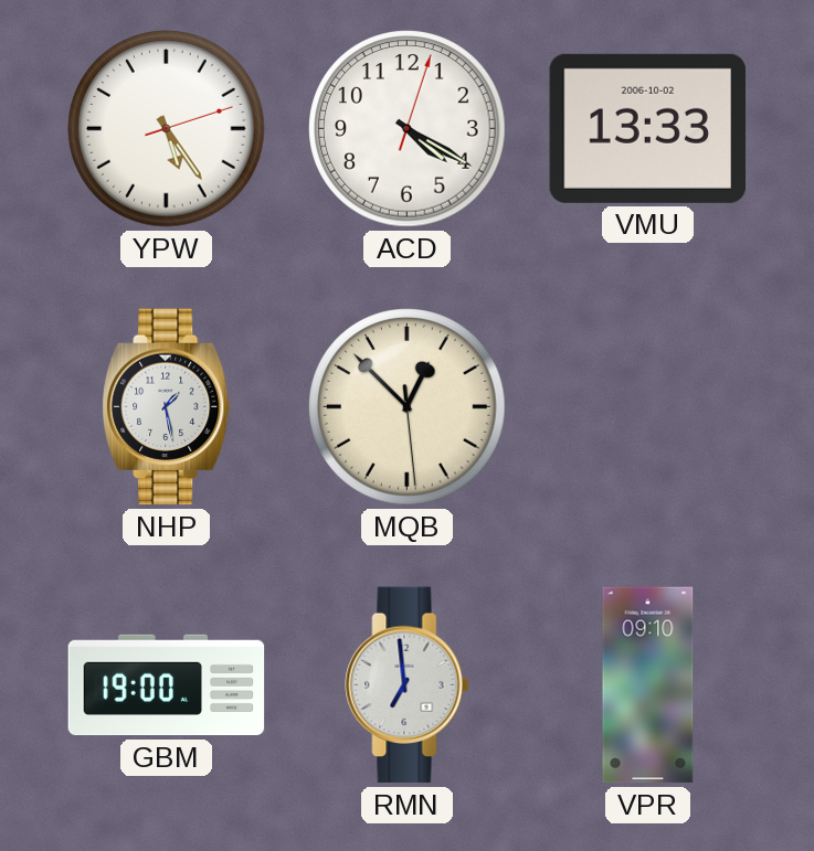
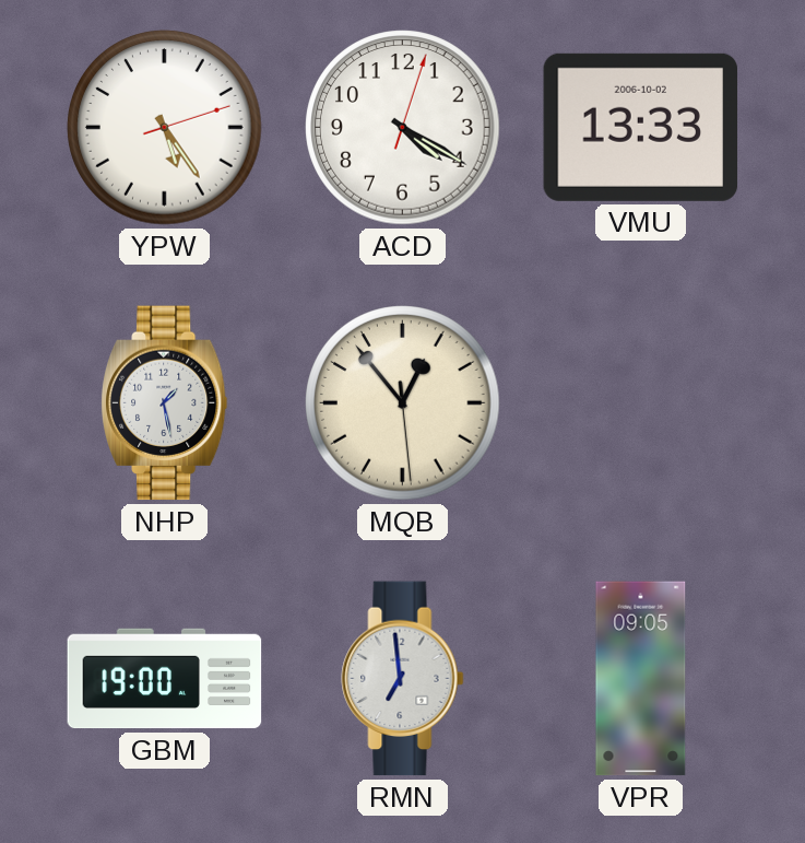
MQB: 12:52 -> 12:53 (403, 403)
VPR: 09:10 -> 09:05 (641, 679)
